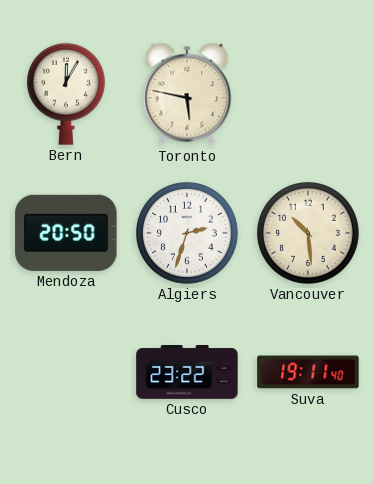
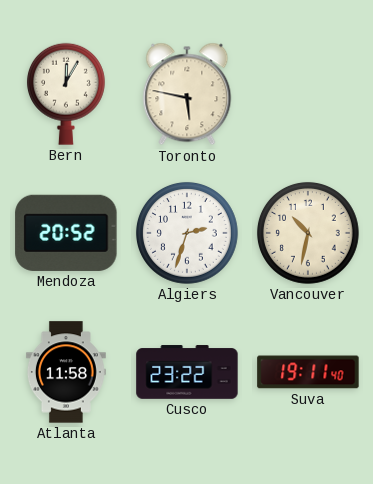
Mendoza: 20:50 -> 20:52 (66, 233)
Vancouver: 10:29 -> 10:32 (308, 233)
Atlanta: none -> 11:58 (66, 372)
